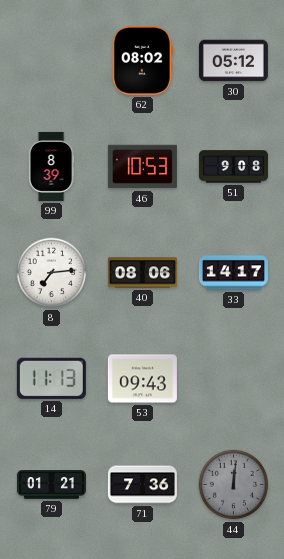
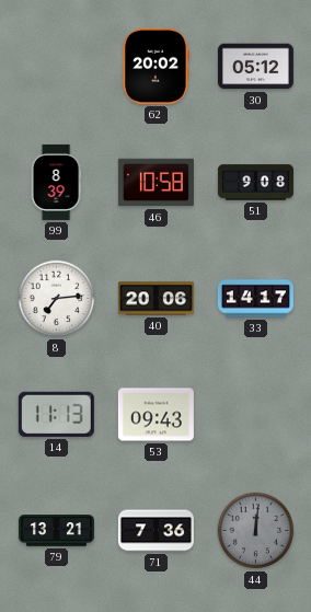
62: 08:02 -> 20:02 (155, 66)
46: 10:53 -> 10:58 (155, 183)
40: 08:06 -> 20:06 (155, 299)
79: 01:21 -> 13:21 (56, 531)
